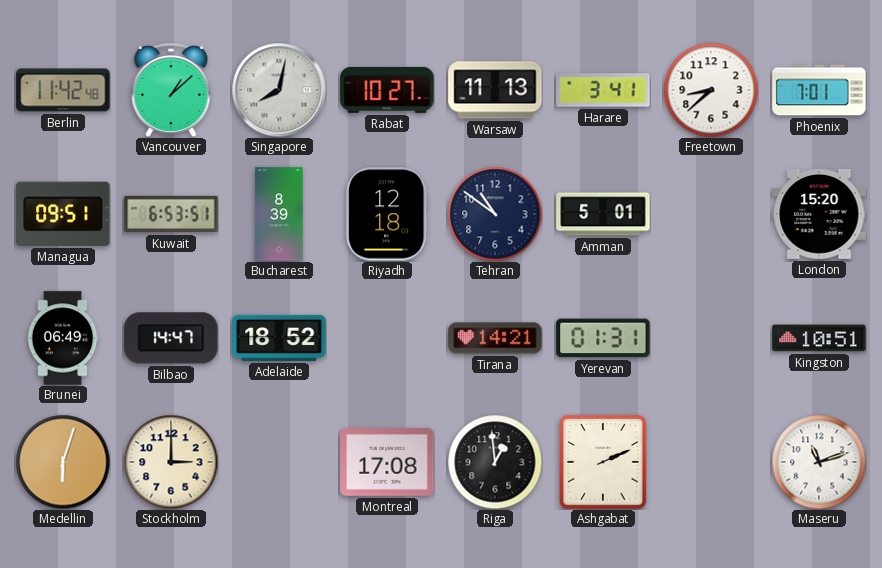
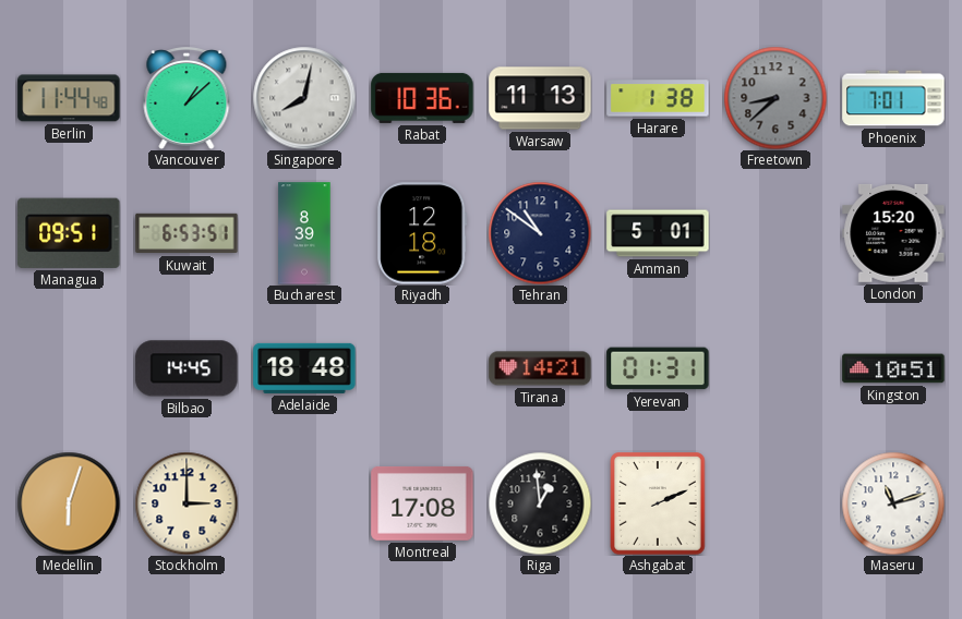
Berlin: 11:42 -> 11:44 (69, 98)
Rabat: 10:27 -> 10:36 (422, 98)
Harare: 3:41 -> 1:38 (658, 98)
Freetown dial: white -> grey (775, 98)
Brunei: 06:49 -> none (63, 338)
Bilbao: 14:47 -> 14:45 (187, 368)
Adelaide: 18:52 -> 18:48 (304, 368)
